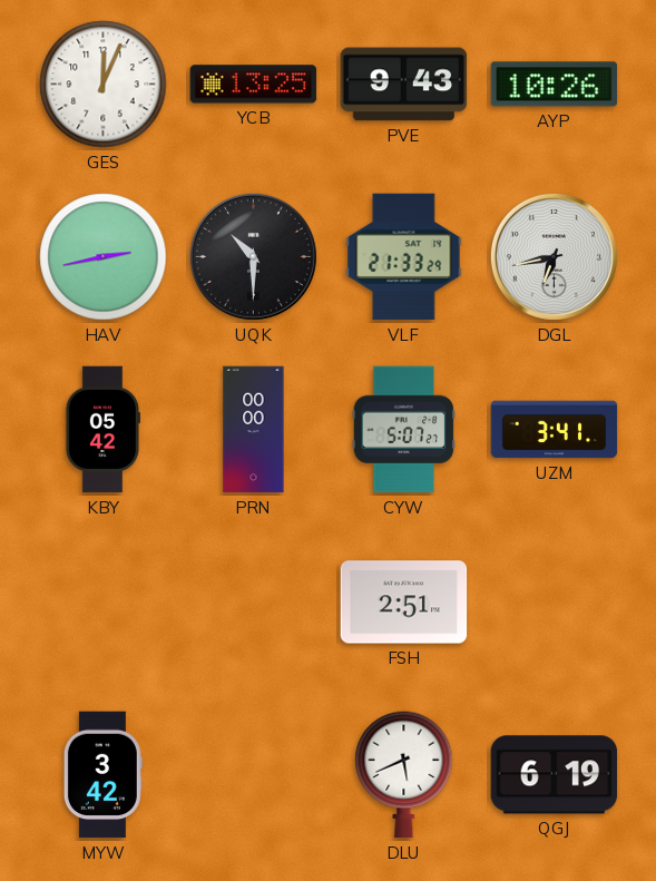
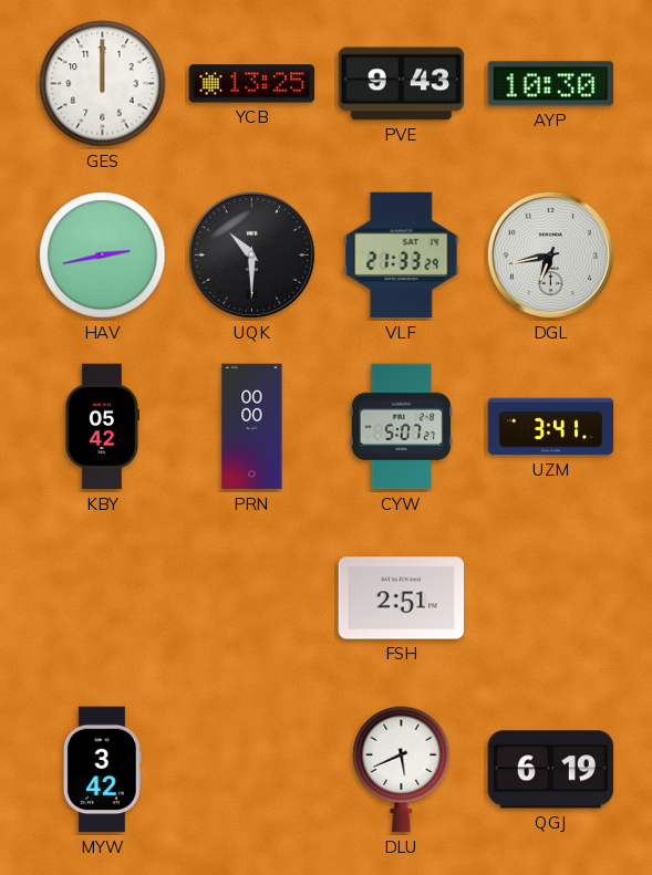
GES: 12:04 -> 12:00 (103, 84)
AYP: 10:26 -> 10:30 (551, 84)
